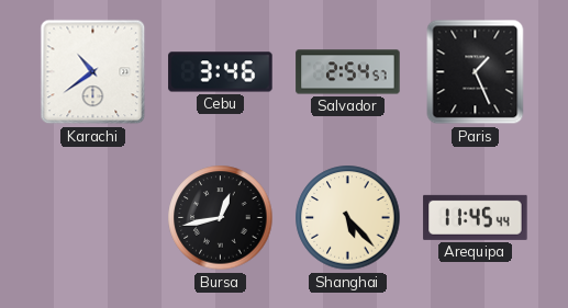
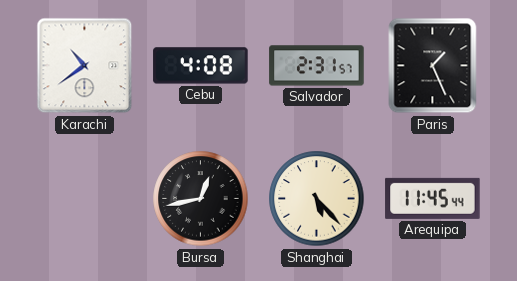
Cebu: 3:46 -> 4:08 (201, 66)
Salvador: 2:54 -> 2:31 (317, 66)
